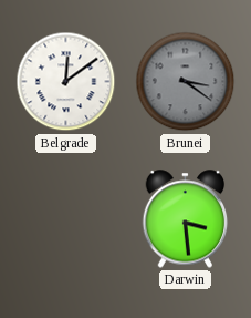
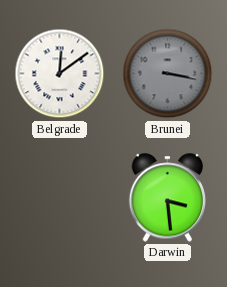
Brunei: 3:21 -> 3:17 (168, 74)
